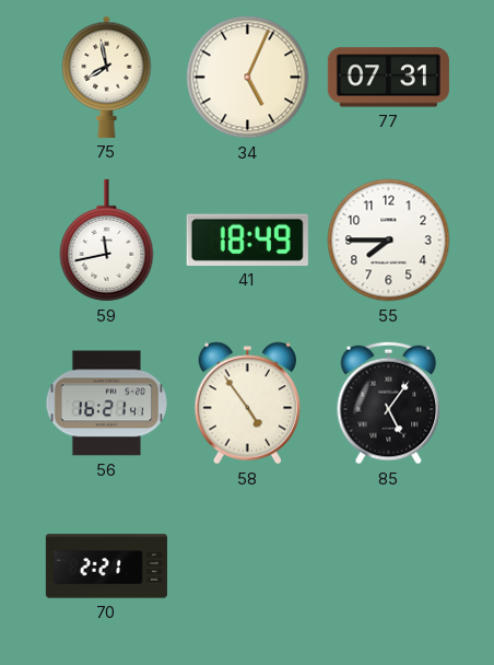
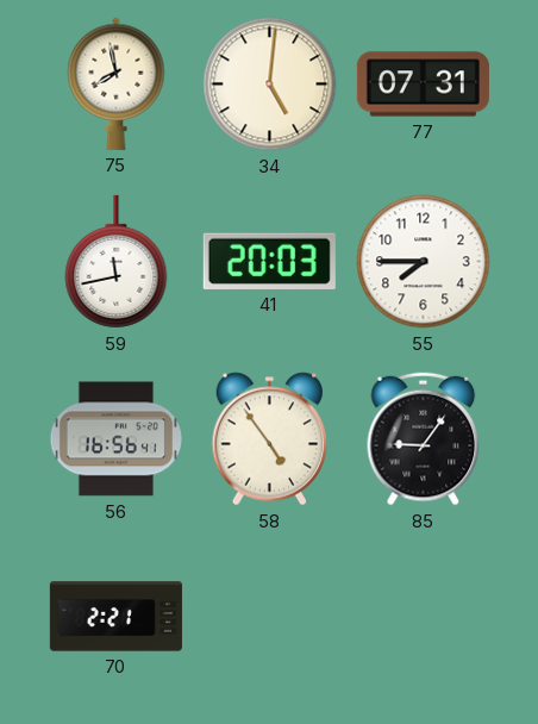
34: 5:04 -> 5:01 (270, 85)
41: 18:49 -> 20:03 (269, 261)
56: 16:21 -> 16:56 (115, 439)
85: 5:06 -> 9:06 (424, 439)
